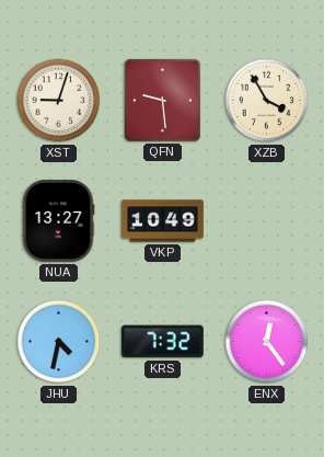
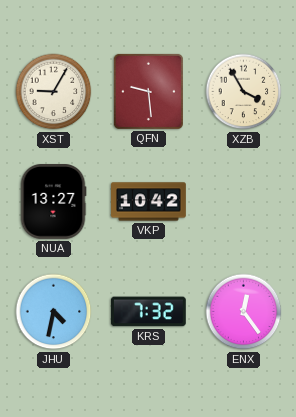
XST: 9:03 -> 9:05 (54, 92)
VKP: 10:49 -> 10:42 (149, 202)
